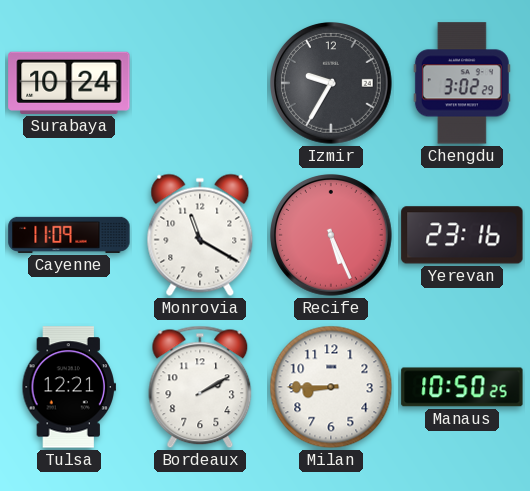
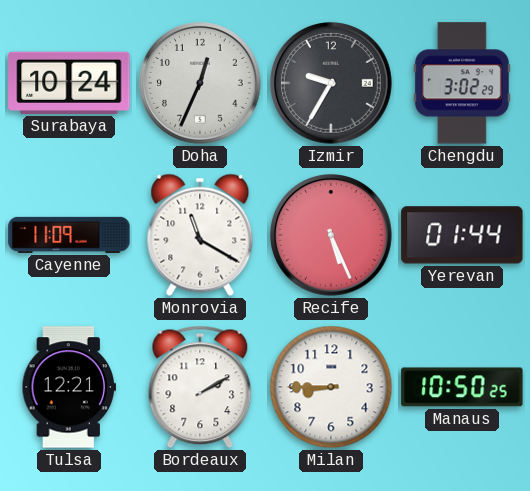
Doha: none -> 12:34 (201, 84)
Yerevan: 23:16 -> 01:44 (462, 235)
